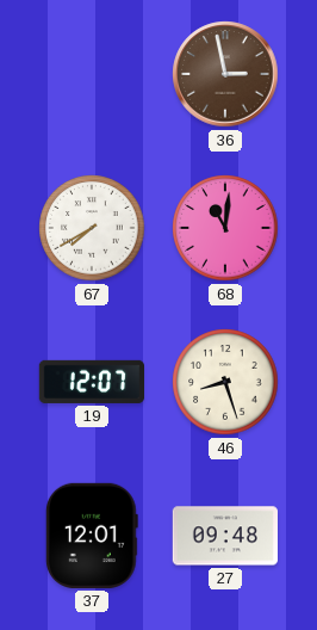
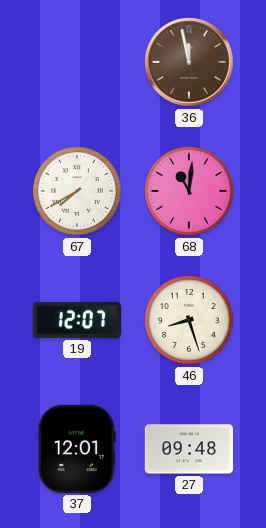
36: 2:58 -> 11:58 (189, 62)
